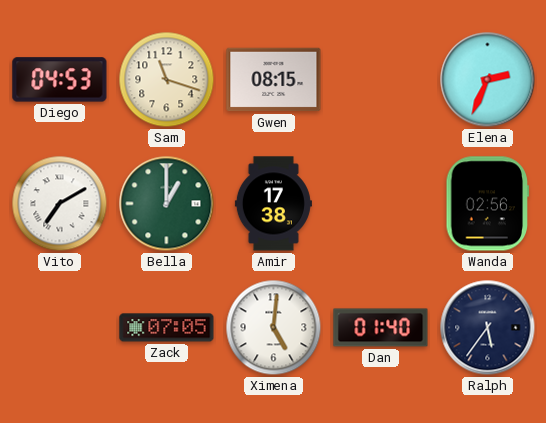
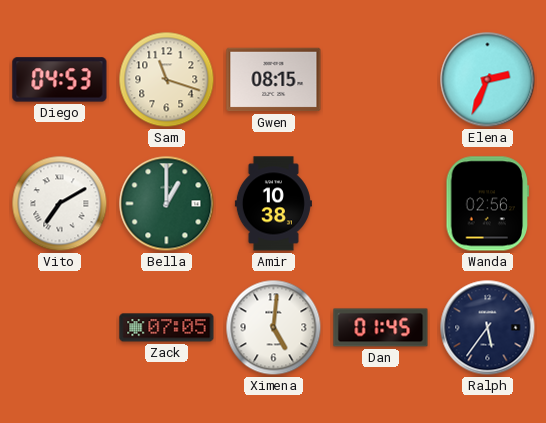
Amir: 17:38 -> 10:38 (273, 204)
Dan: 01:40 -> 01:45 (381, 328)
